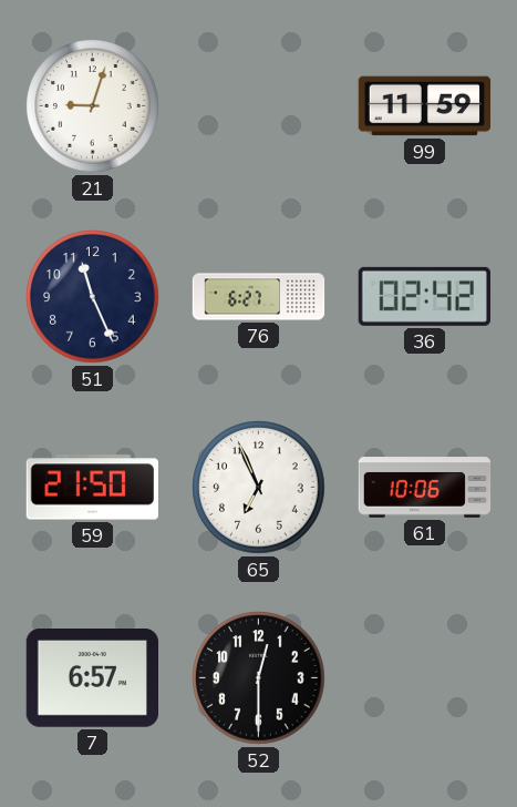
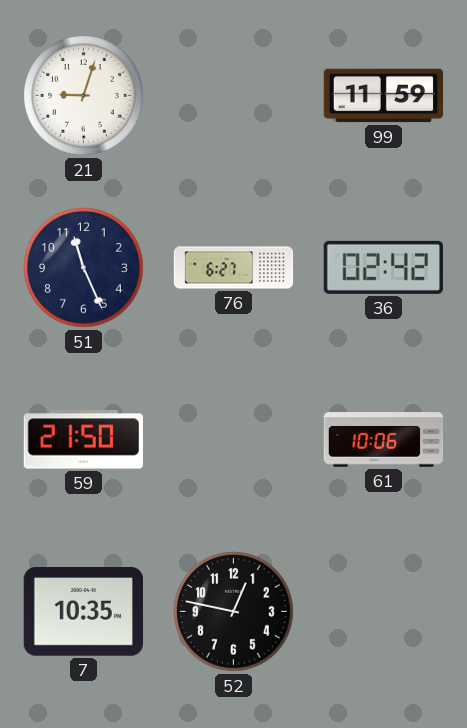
65: 6:56 -> none (259, 488)
7: 6:57 -> 10:35 (83, 612)
52: 12:30 -> 12:47 (234, 612)
